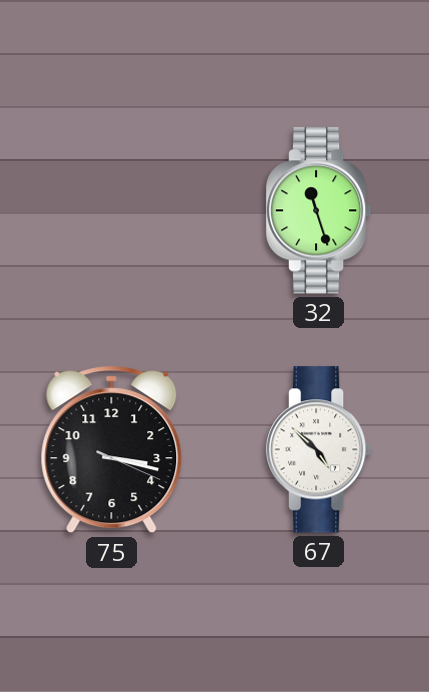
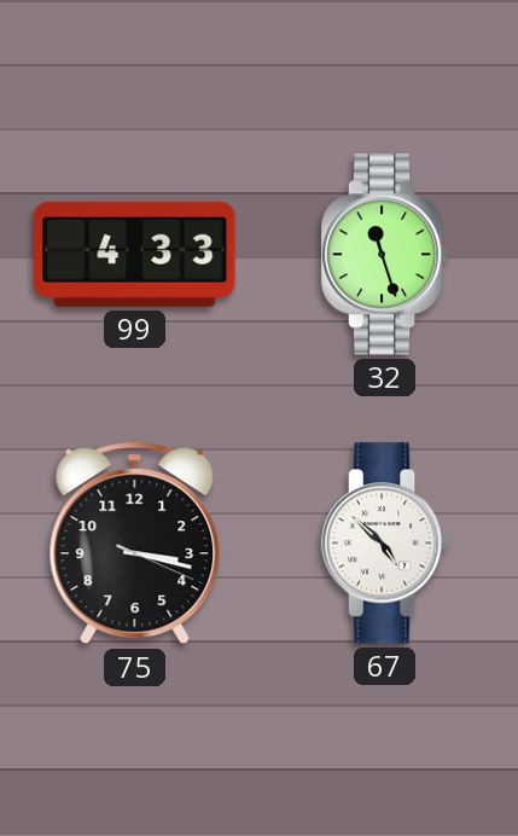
99: none -> 4:33 (135, 254)
